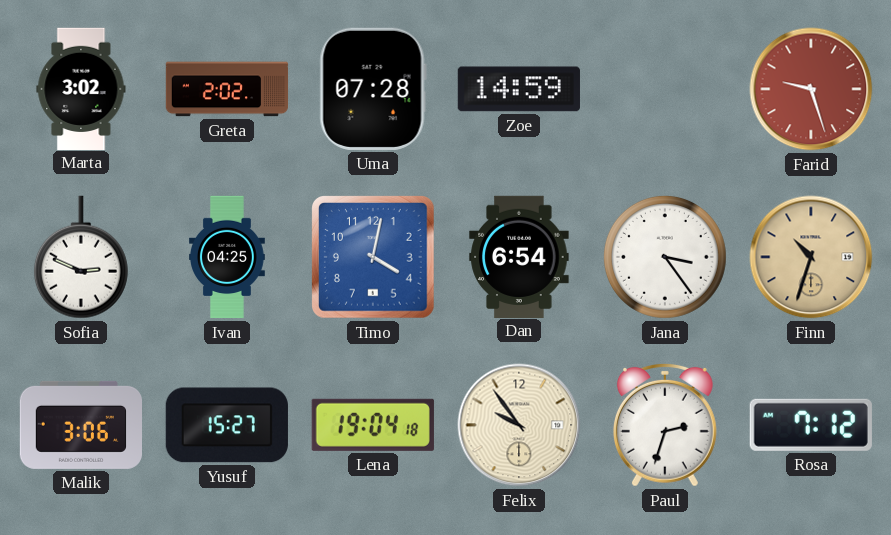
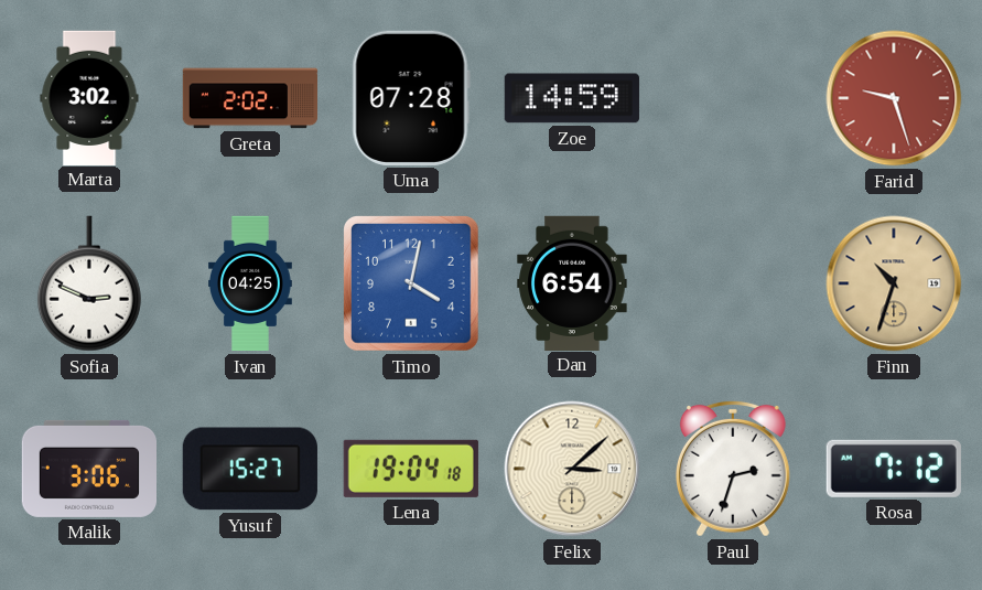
Jana: 3:24 -> none (665, 257)
Felix: 9:54 -> 3:08 (572, 469)
